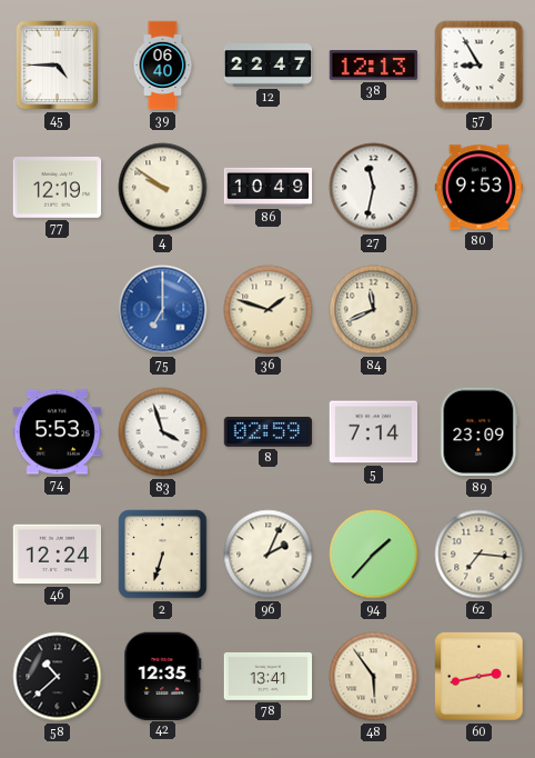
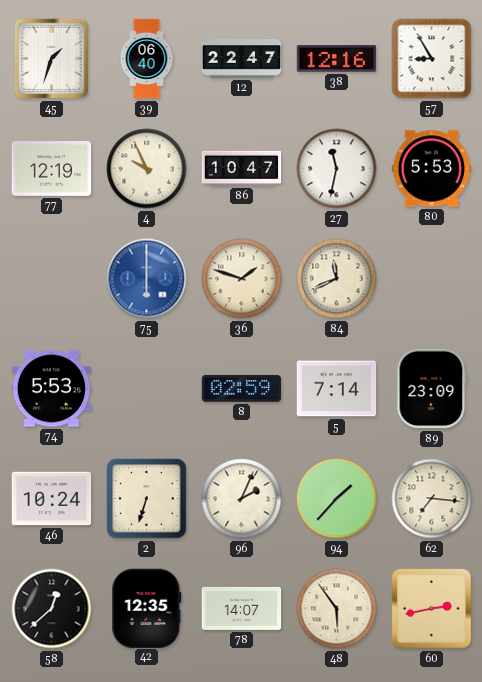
45: 4:45 -> 1:33 (52, 59)
38: 12:13 -> 12:16 (337, 59)
4: 9:51 -> 9:56 (147, 169)
86: 10:49 -> 10:47 (242, 168)
80: 9:53 -> 5:53 (432, 169)
75: 7:00 -> 6:00 (147, 279)
83: 3:57 -> none (163, 432)
46: 12:24 -> 10:24 (52, 499)
58: 10:38 -> 12:38 (52, 609)
78: 13:41 -> 14:07 (242, 608)
